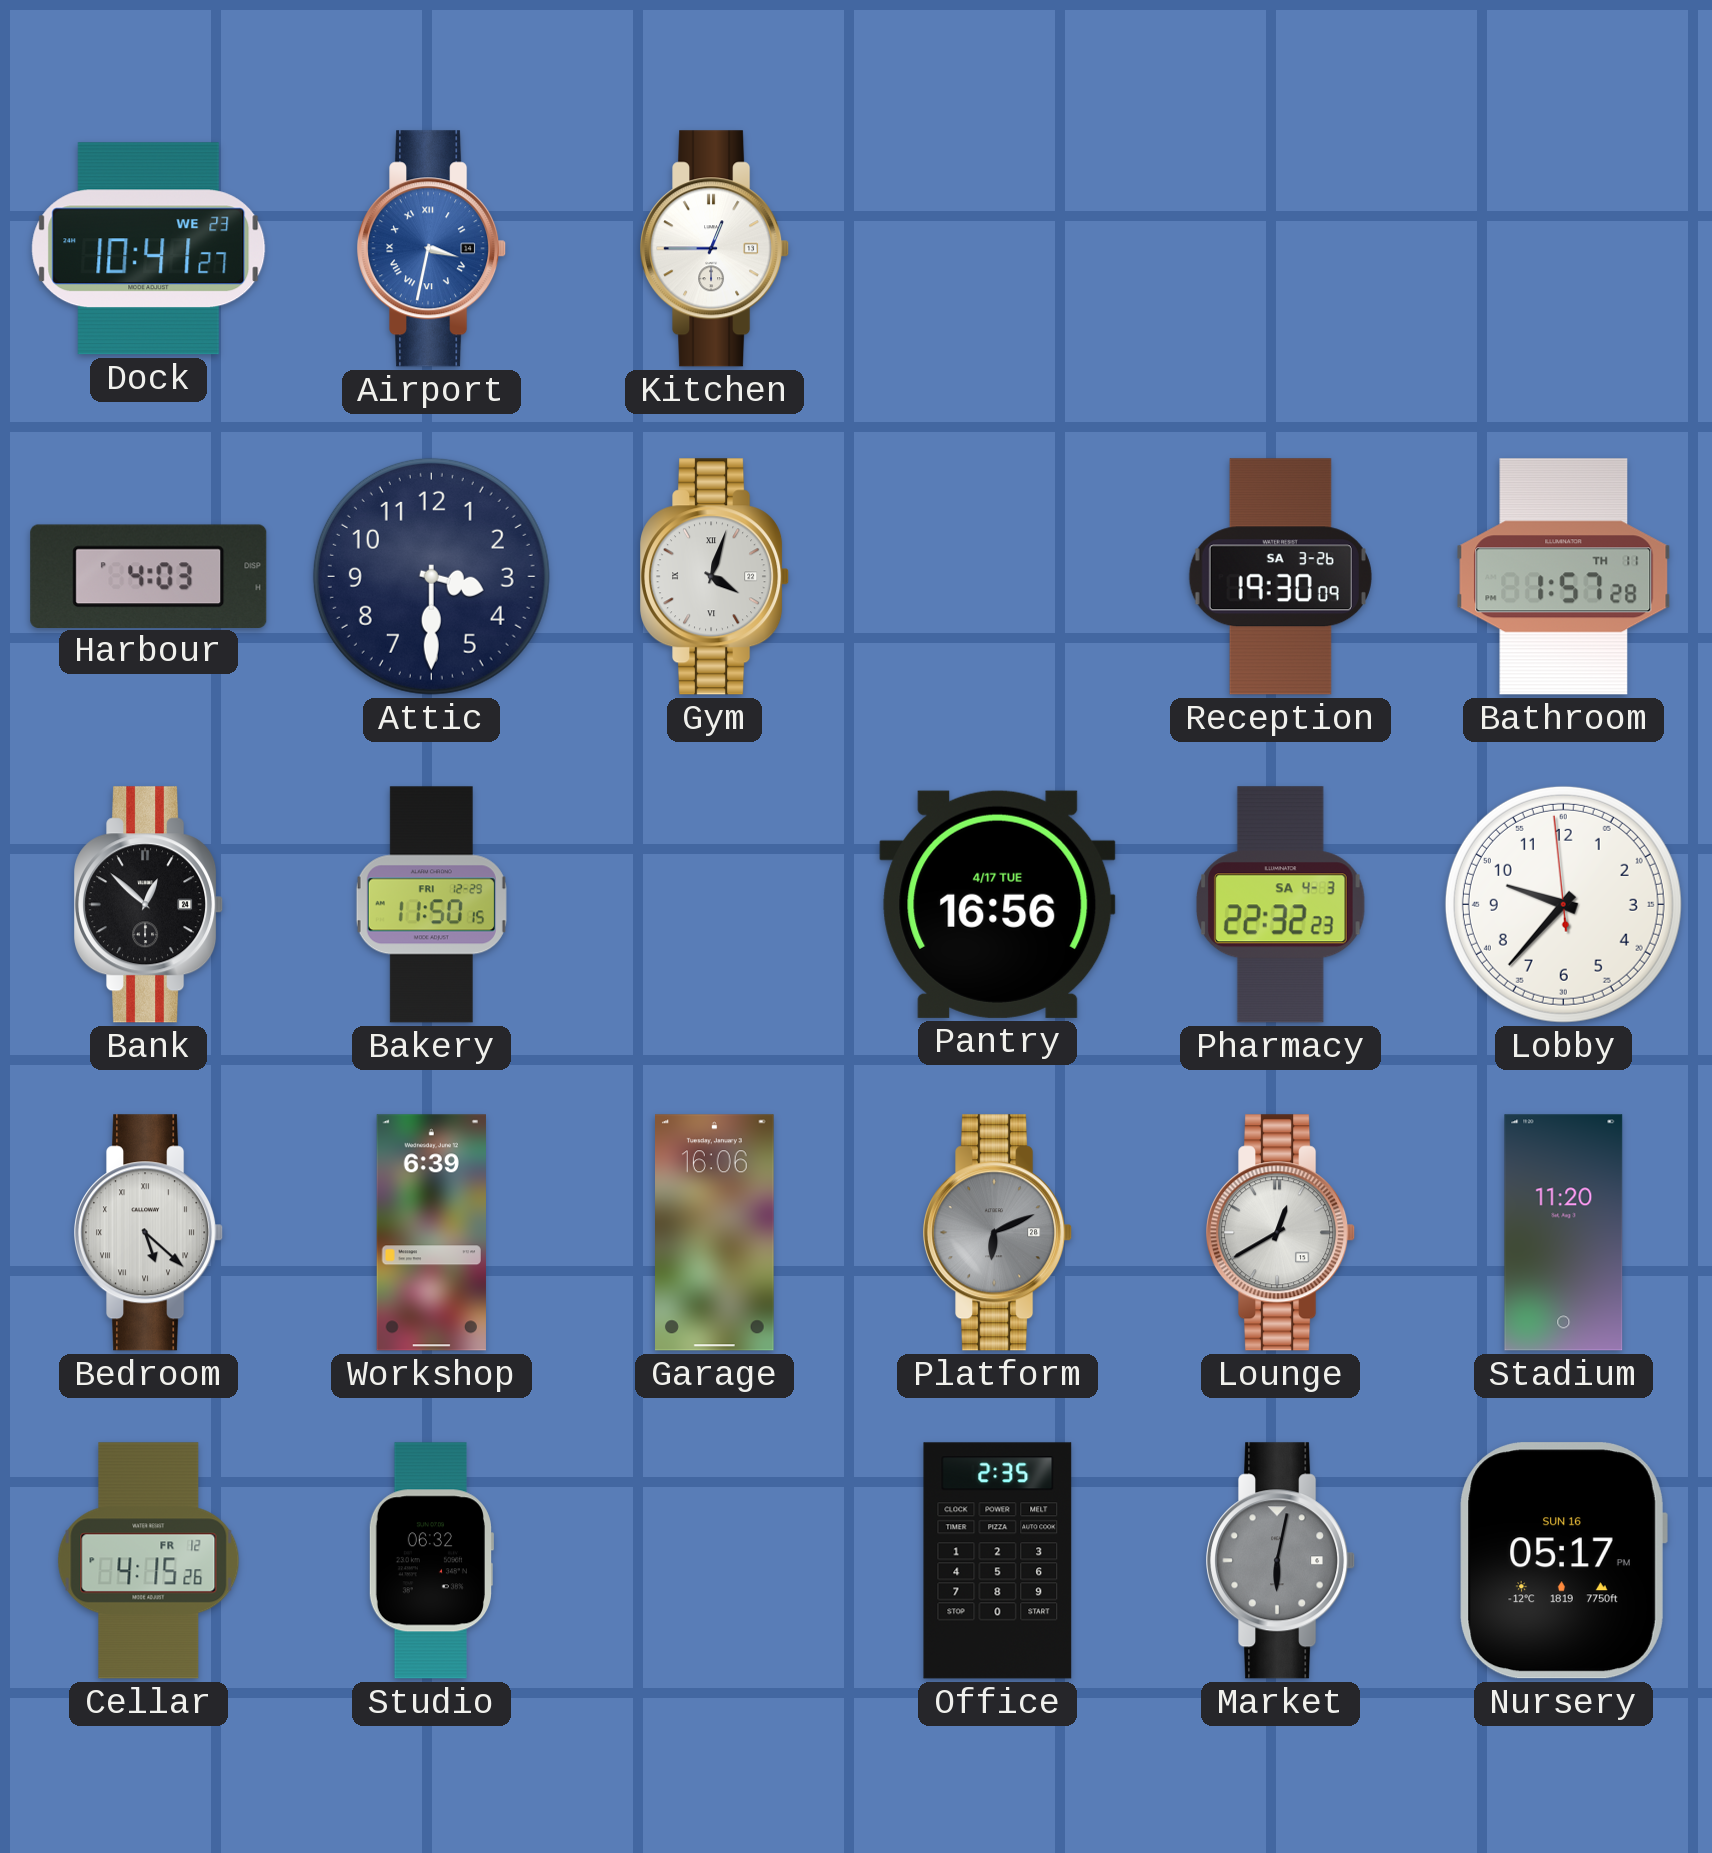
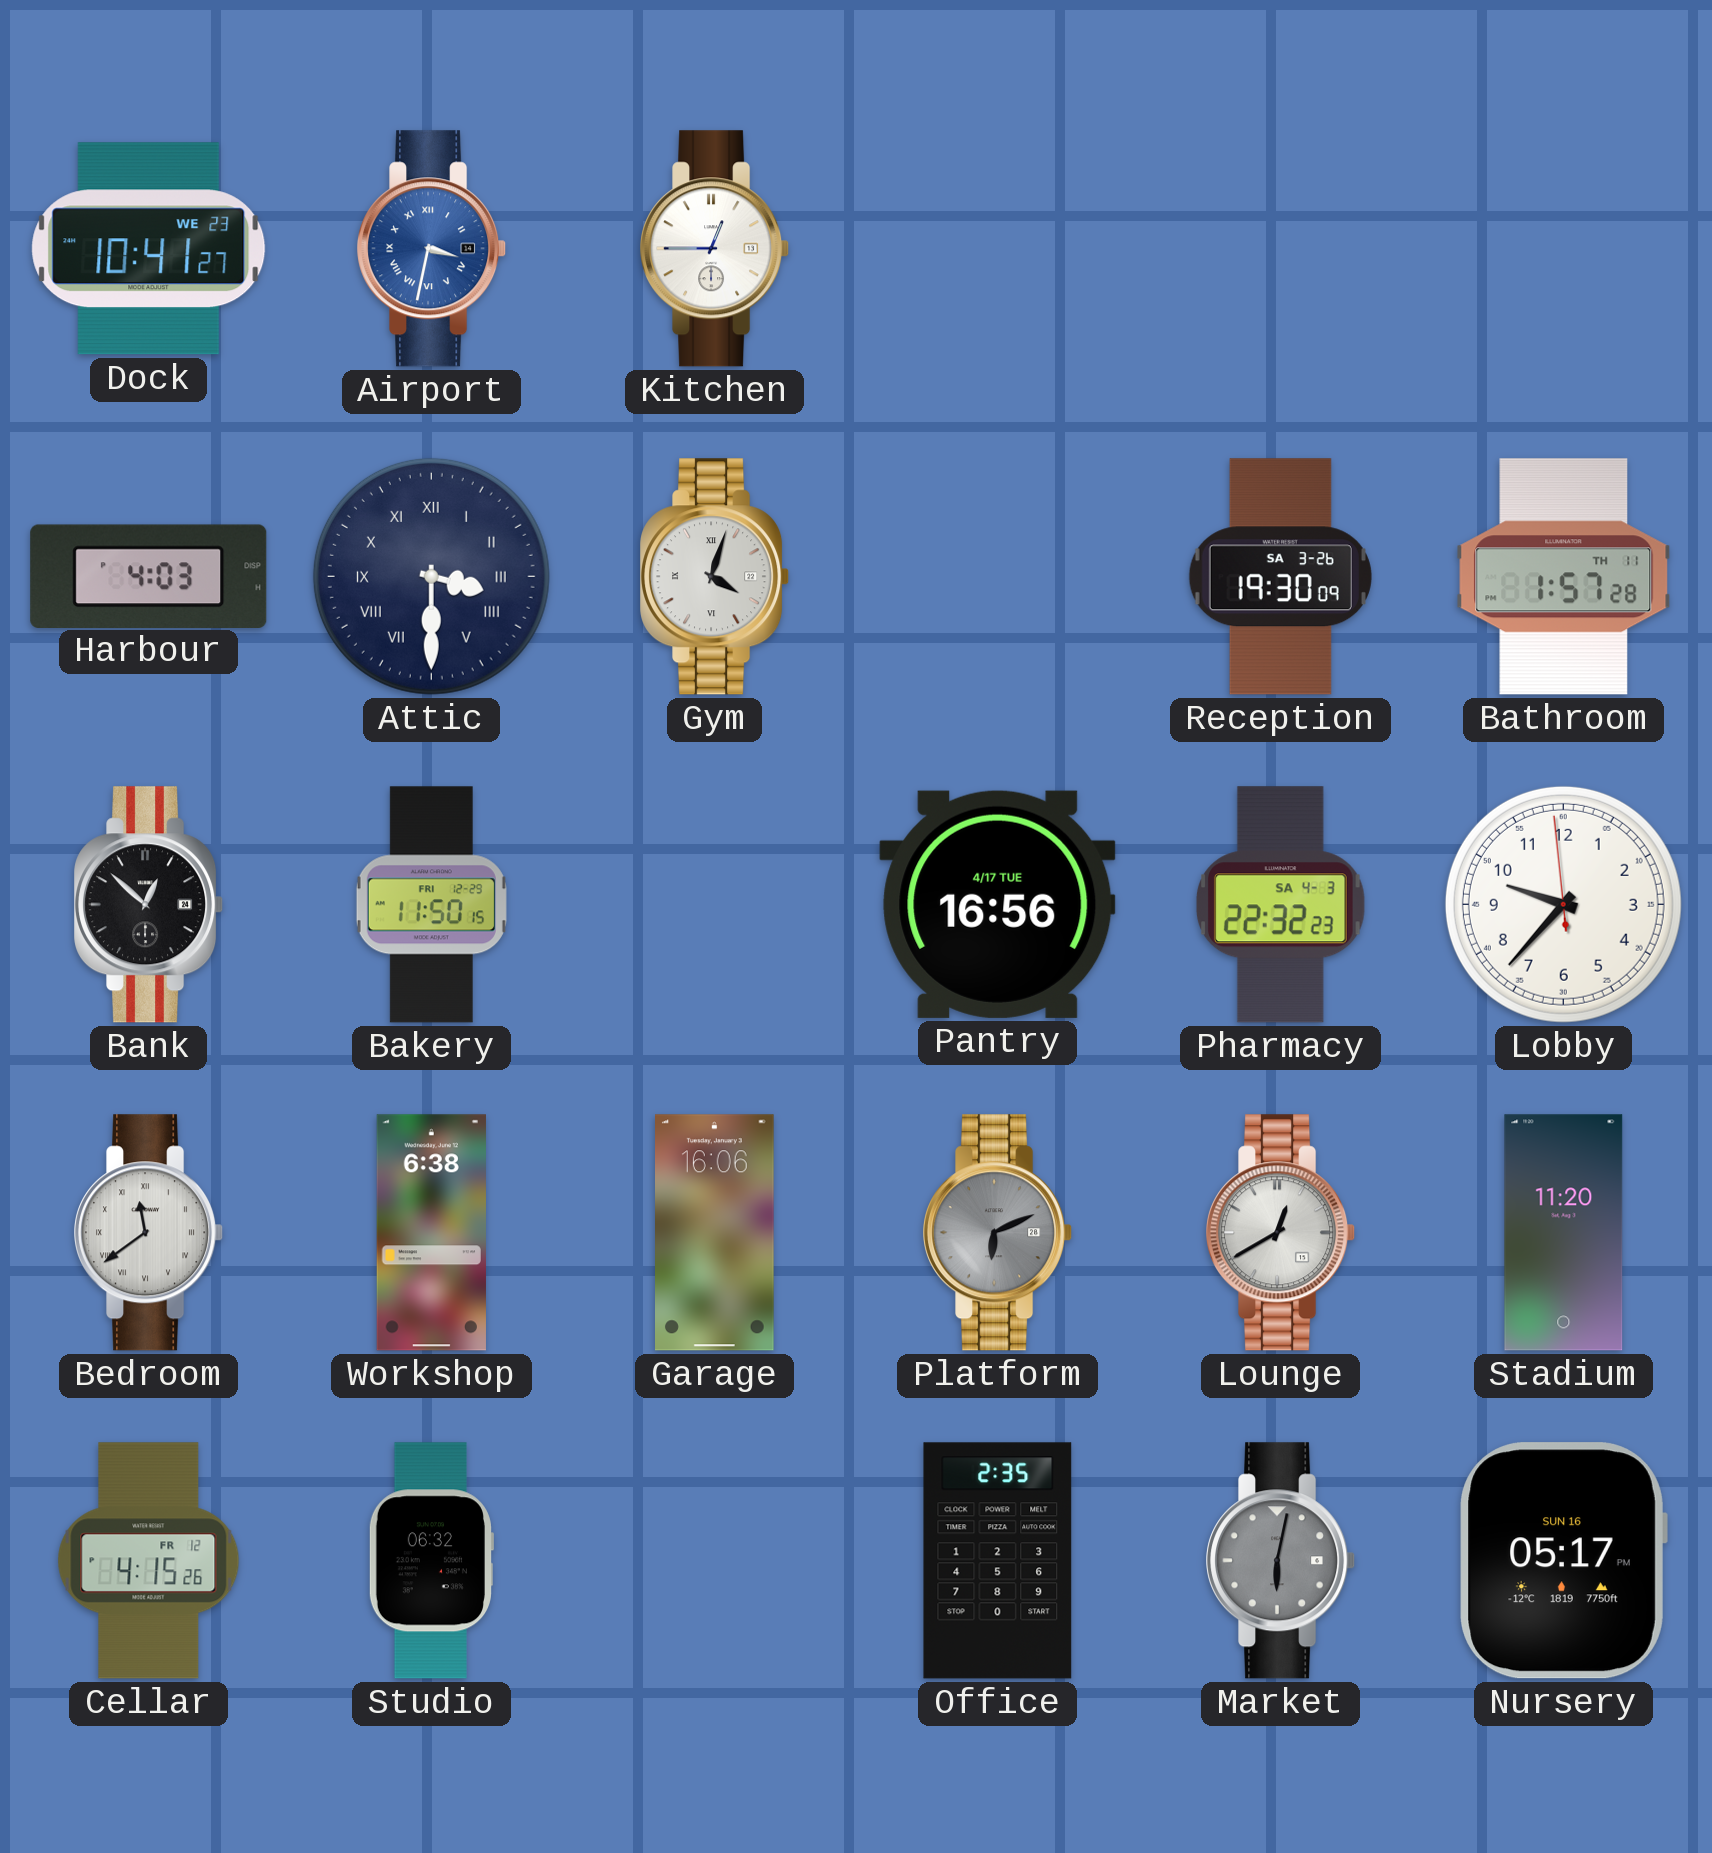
Attic numerals: Arabic -> Roman (431, 576)
Bedroom: 5:22 -> 11:39 (149, 1233)
Workshop: 6:39 -> 6:38 (431, 1233)
